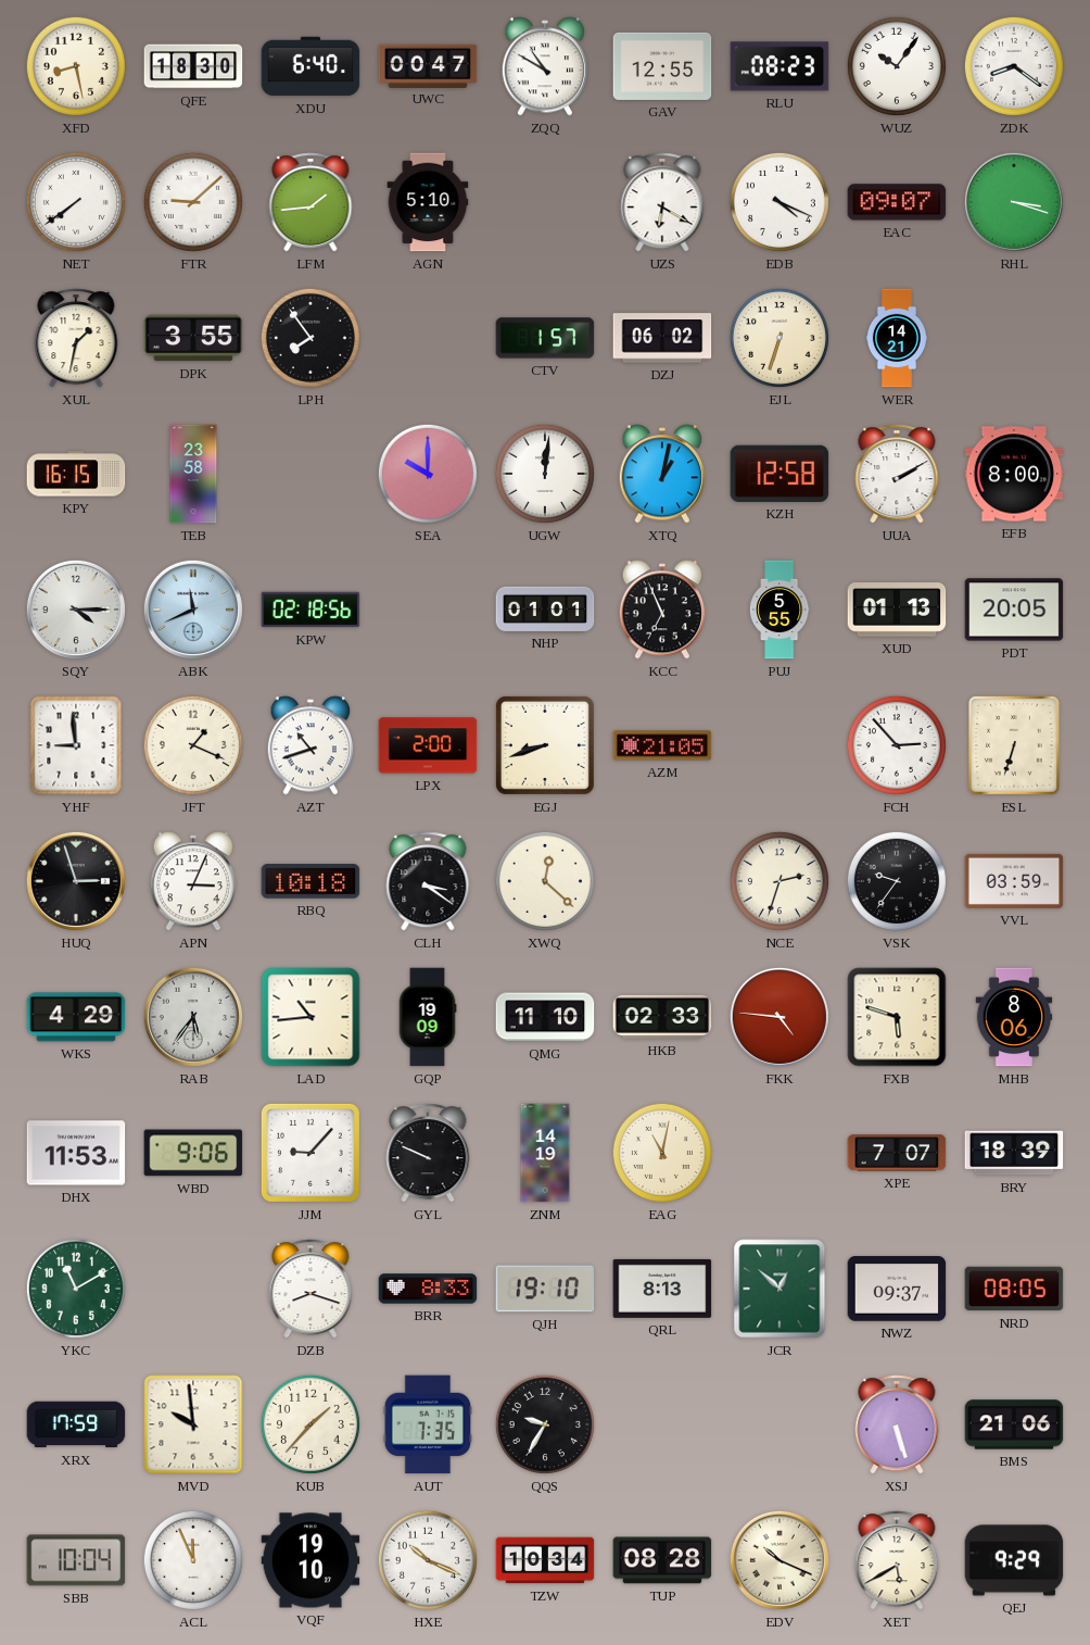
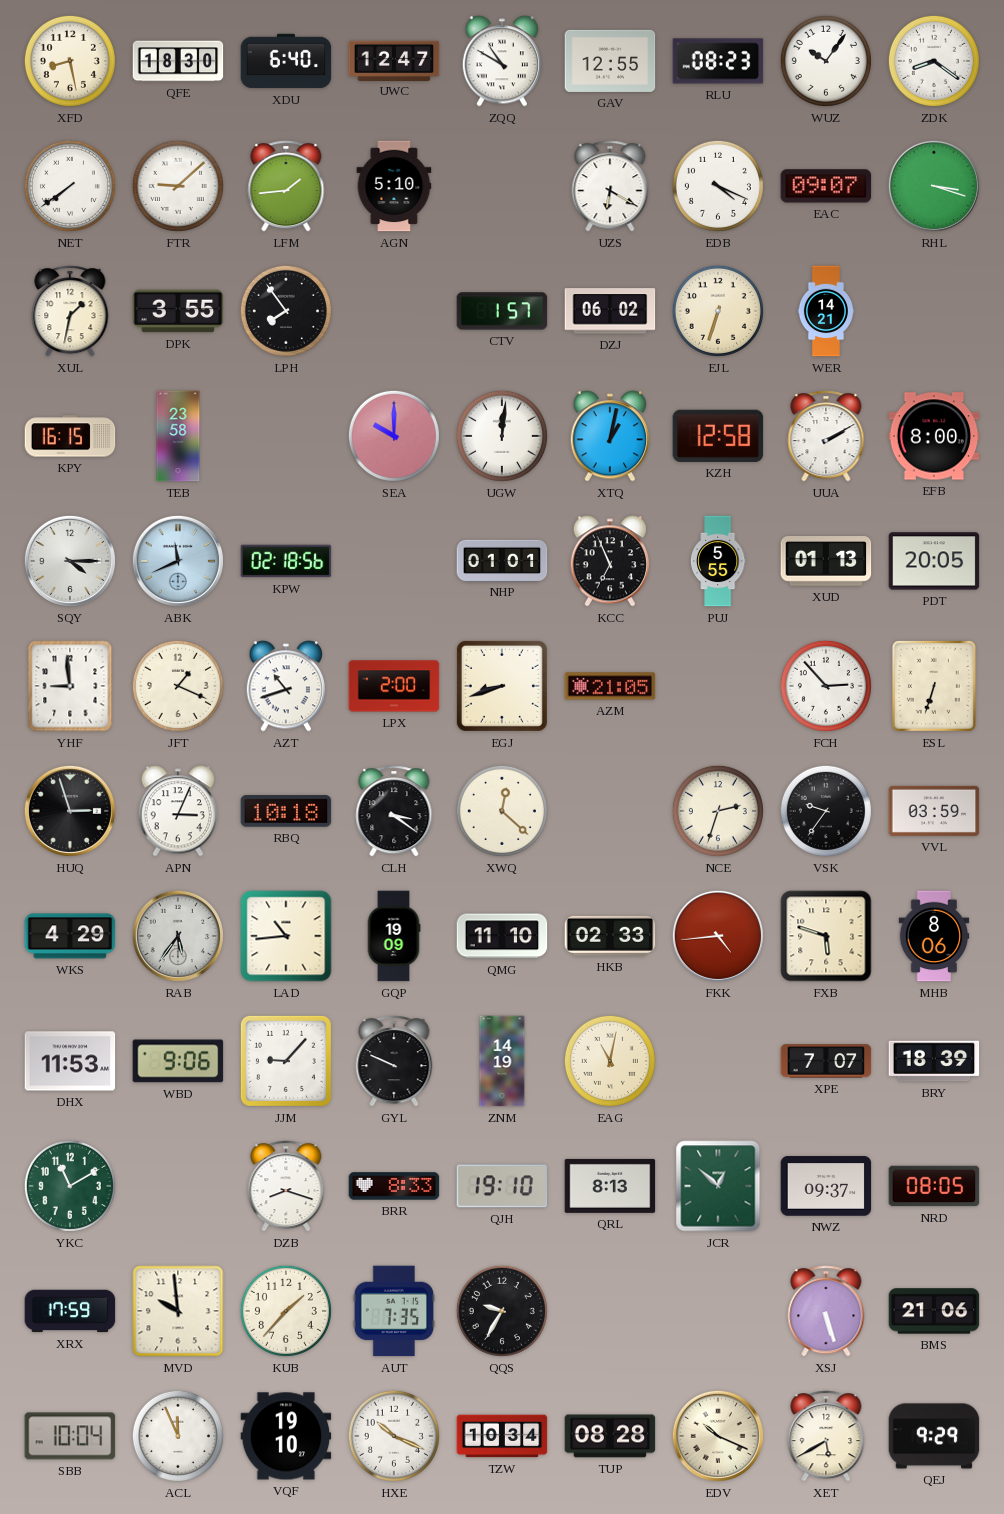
UWC: 00:47 -> 12:47 (394, 60)
FKK: 4:46 -> 4:44 (718, 936)
